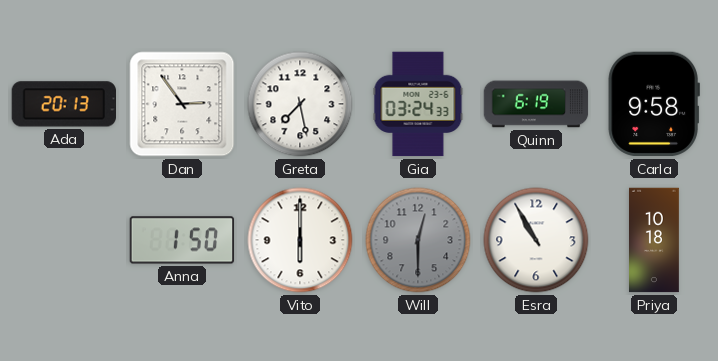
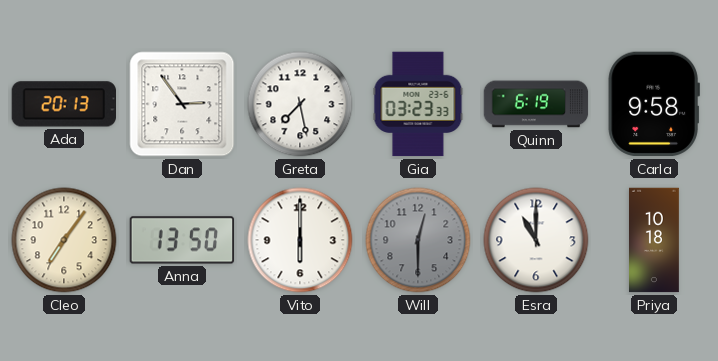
Gia: 03:24 -> 03:23 (418, 104)
Cleo: none -> 7:06 (64, 240)
Anna: 1:50 -> 13:50 (182, 240)
Esra: 10:55 -> 11:00 (536, 240)
